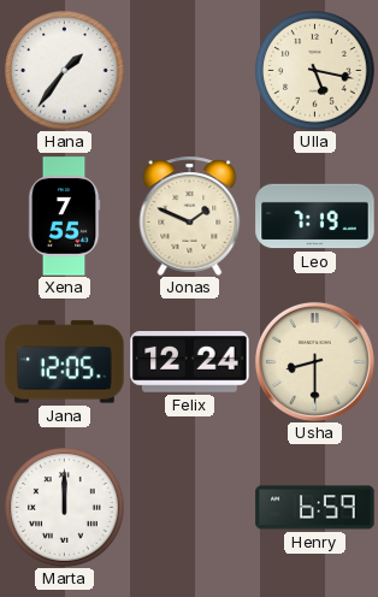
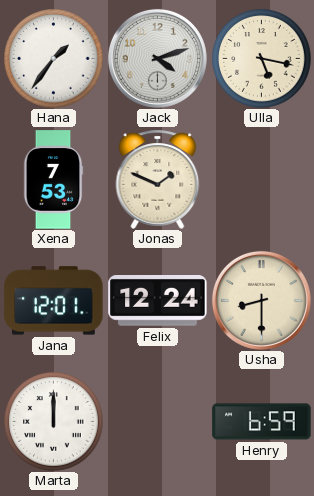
Jack: none -> 4:12 (157, 58)
Xena: 7:55 -> 7:53 (53, 180)
Leo: 7:19 -> none (315, 217)
Jana: 12:05 -> 12:01 (54, 301)
